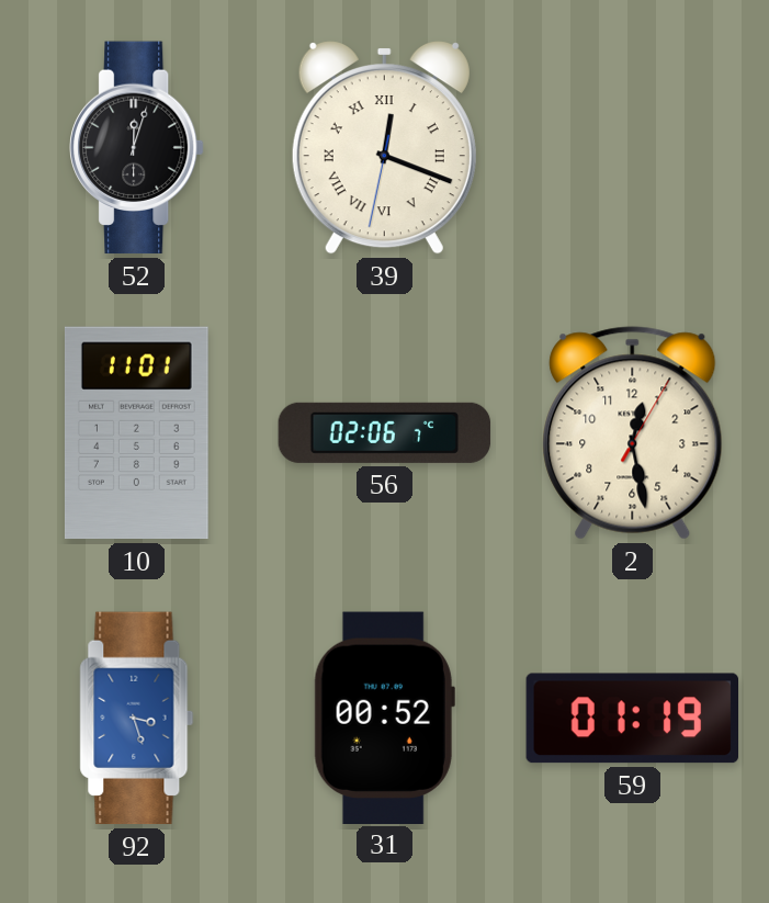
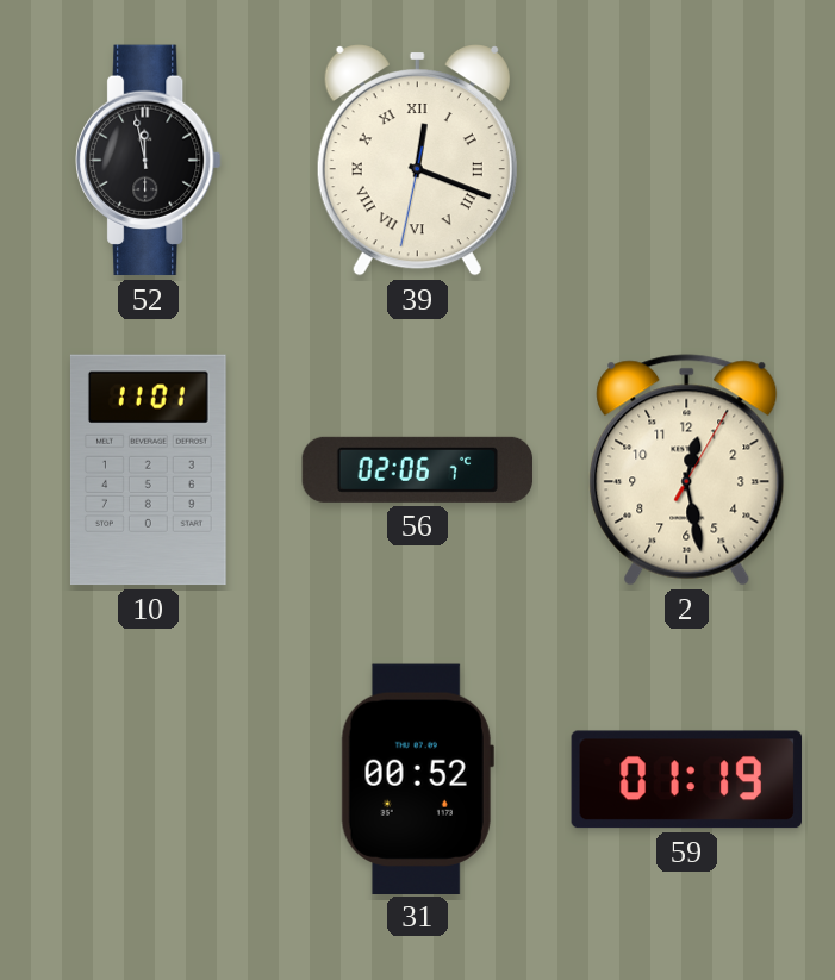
52: 12:03 -> 11:58 (149, 161)
92: 3:27 -> none (137, 719)
